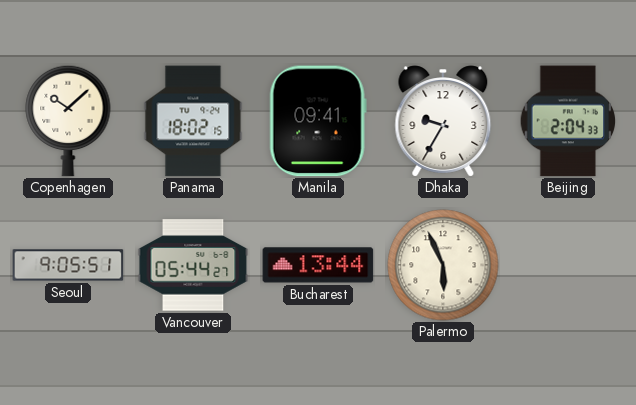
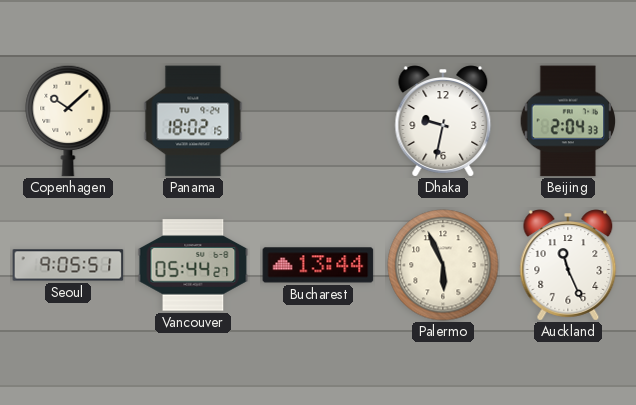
Manila: 09:41 -> none (318, 121)
Dhaka: 9:35 -> 9:32 (443, 121)
Auckland: none -> 11:26 (568, 265)
